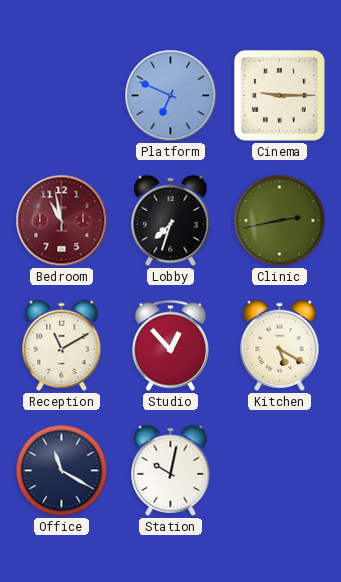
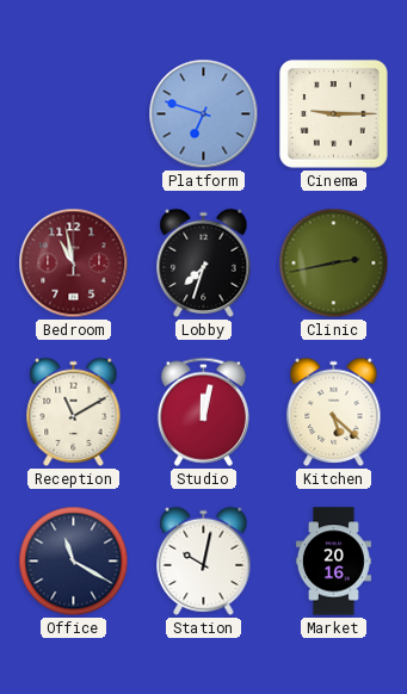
Platform: 6:49 -> 6:48 (204, 114)
Studio: 12:53 -> 12:02 (203, 411)
Kitchen: 5:20 -> 5:22 (334, 411)
Market: none -> 20:16 (333, 562)
